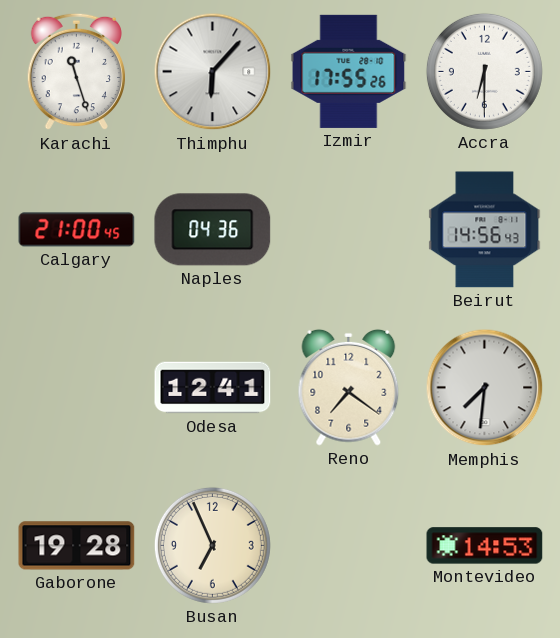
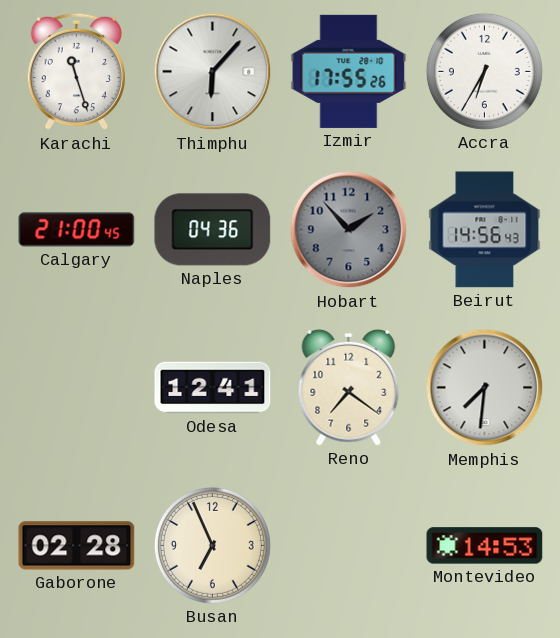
Accra: 6:30 -> 6:35 (484, 71)
Hobart: none -> 1:53 (349, 230)
Gaborone: 19:28 -> 02:28 (77, 546)
